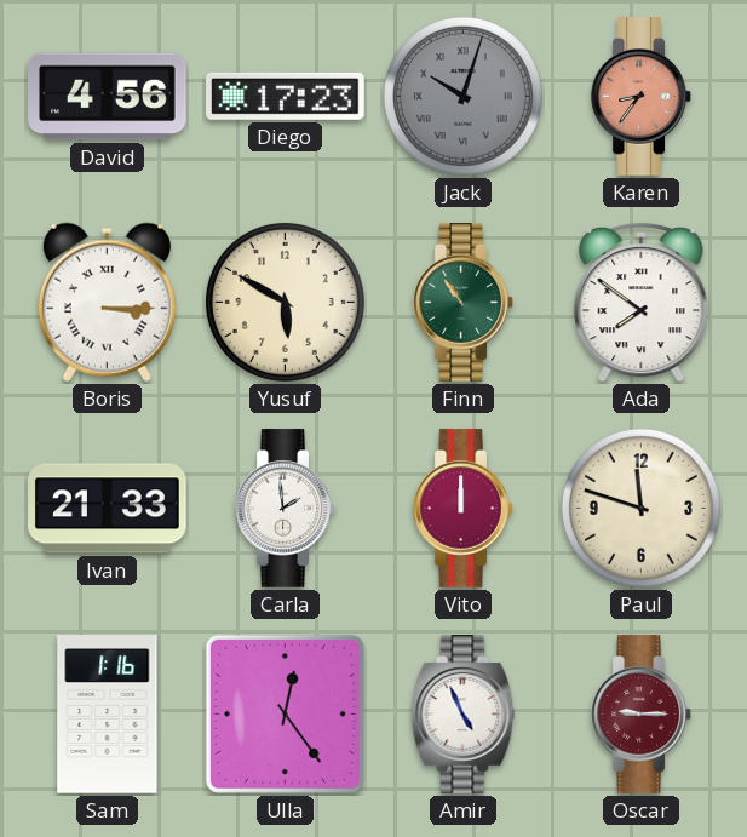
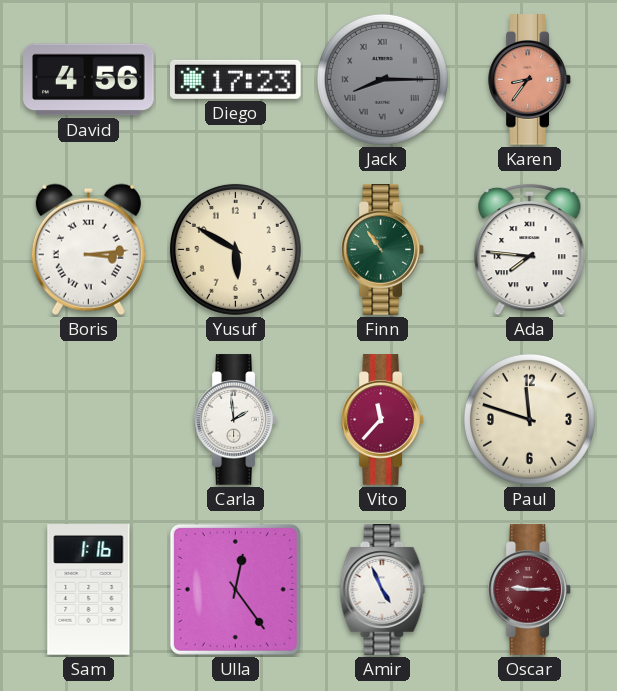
Jack: 10:03 -> 8:15 (382, 79)
Boris: 3:15 -> 3:14 (88, 249)
Ada: 7:51 -> 7:46 (530, 250)
Ivan: 21:33 -> none (108, 509)
Vito: 12:00 -> 11:37 (383, 420)
